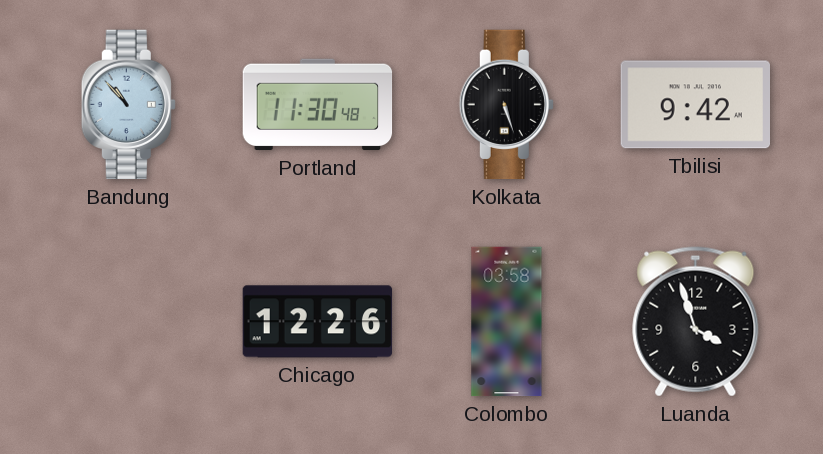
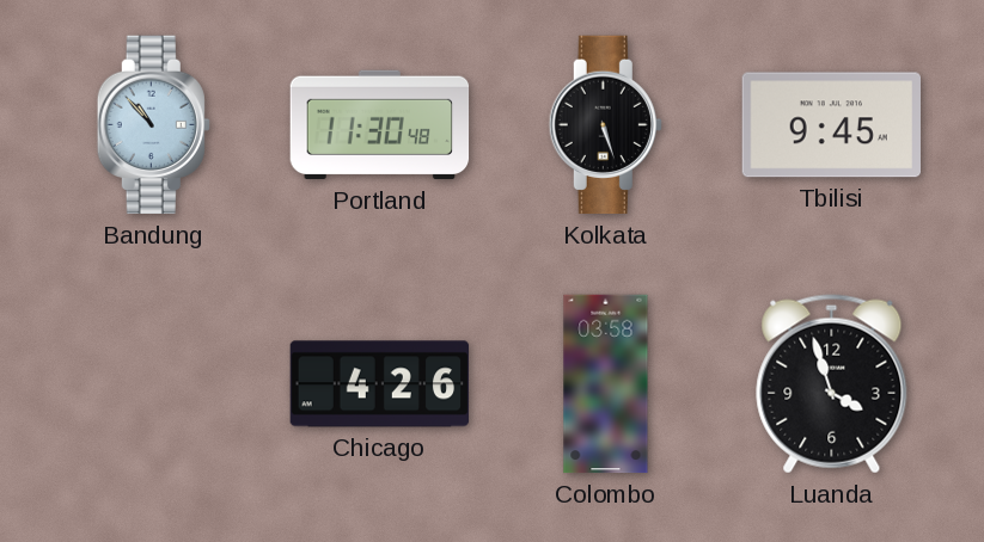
Tbilisi: 9:42 -> 9:45 (831, 125)
Chicago: 12:26 -> 4:26 (380, 384)
